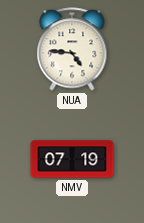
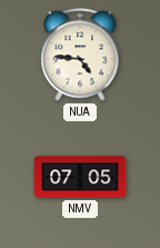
NMV: 07:19 -> 07:05 (80, 177)
